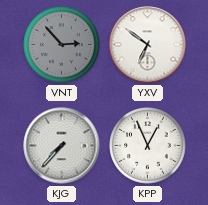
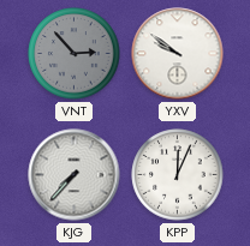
YXV: 6:51 -> 9:51 (178, 54)
KPP: 12:56 -> 12:04 (178, 175)
